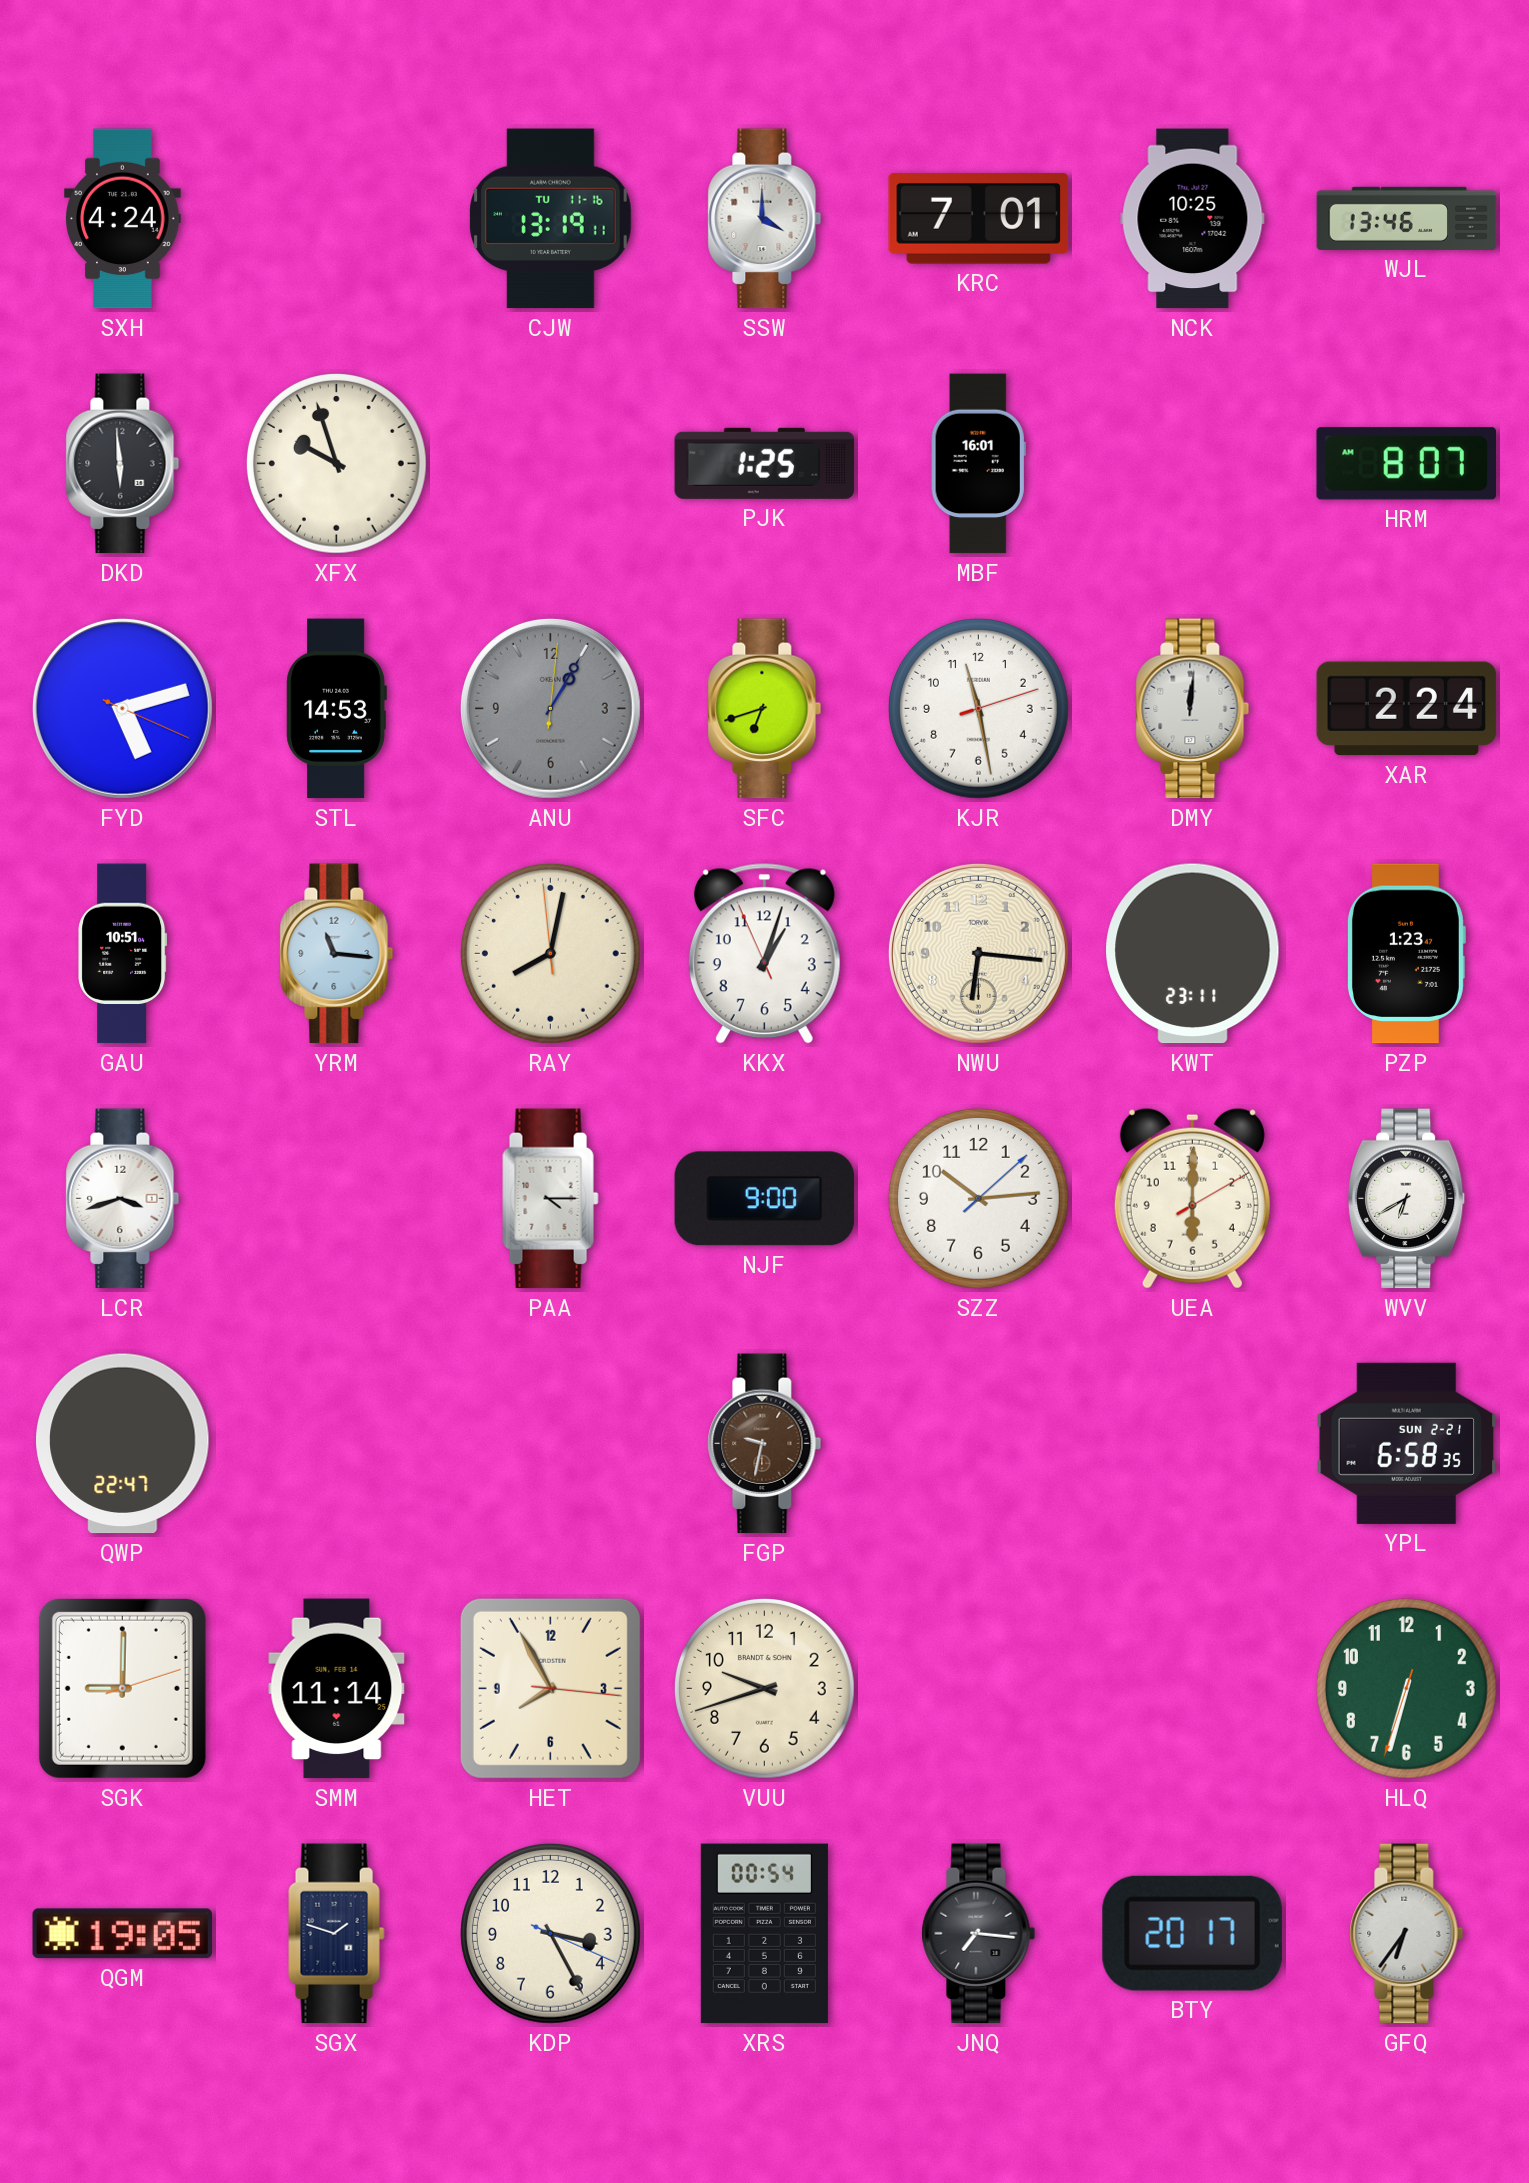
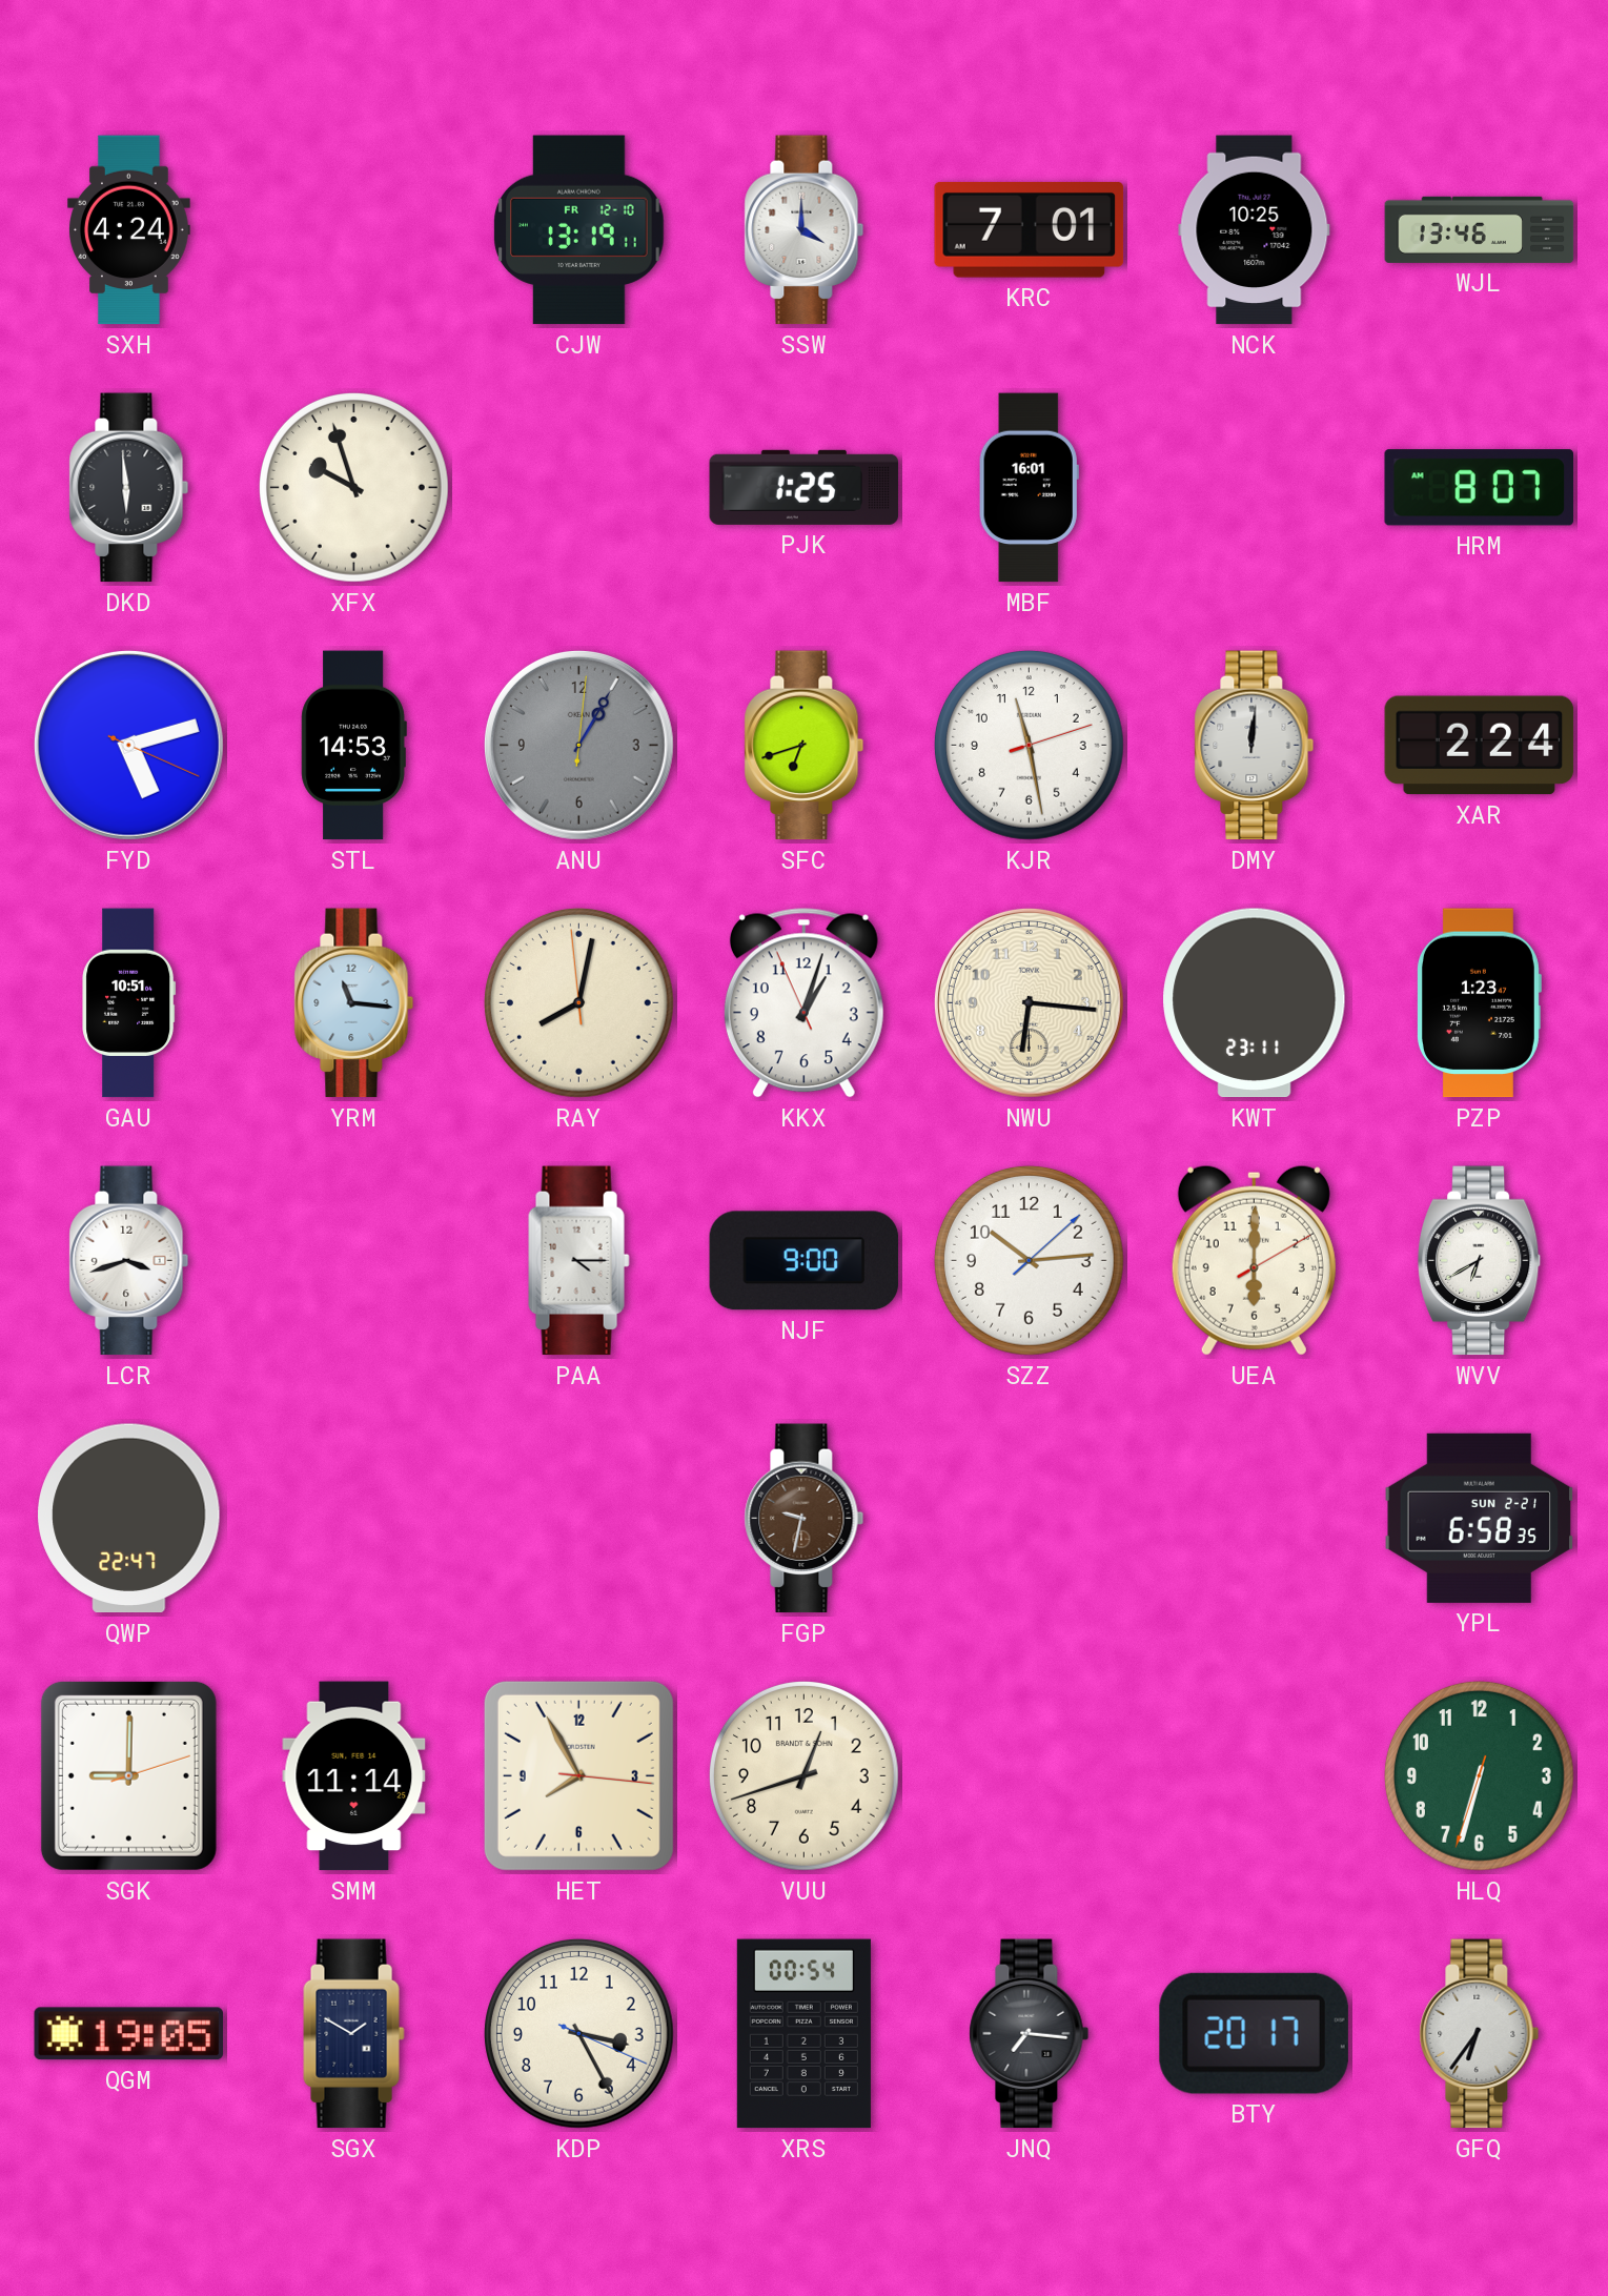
CJW date: TU 11-16 -> FR 12-10 (579, 230)
VUU: 9:42 -> 12:42 (803, 1775)
SGX: 1:48 -> 1:50 (354, 2034)
